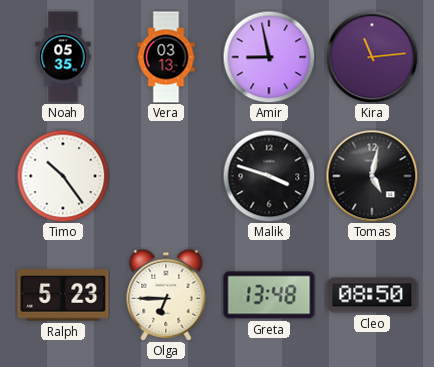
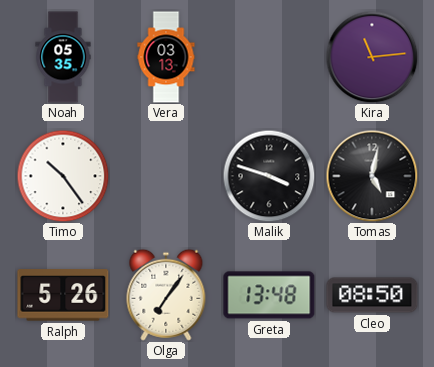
Amir: 8:58 -> none (269, 57)
Ralph: 5:23 -> 5:26 (63, 295)
Olga: 6:45 -> 7:06 (166, 295)
